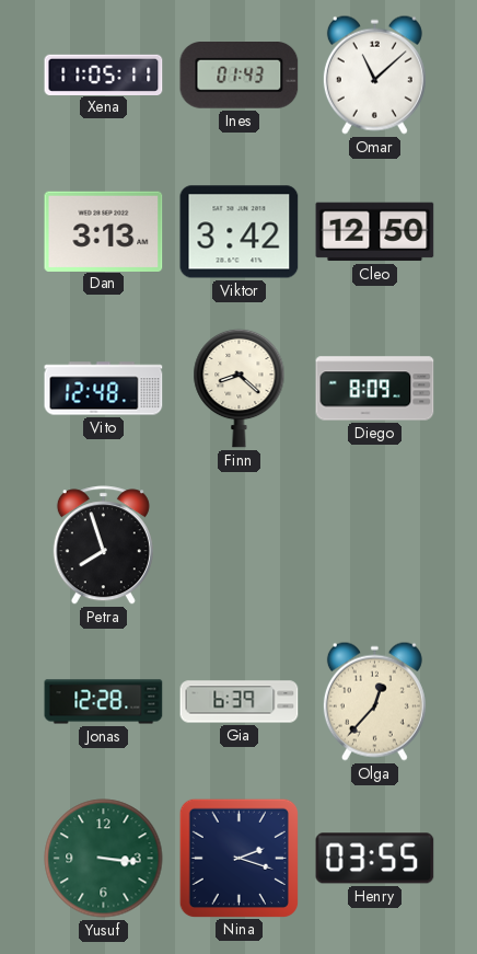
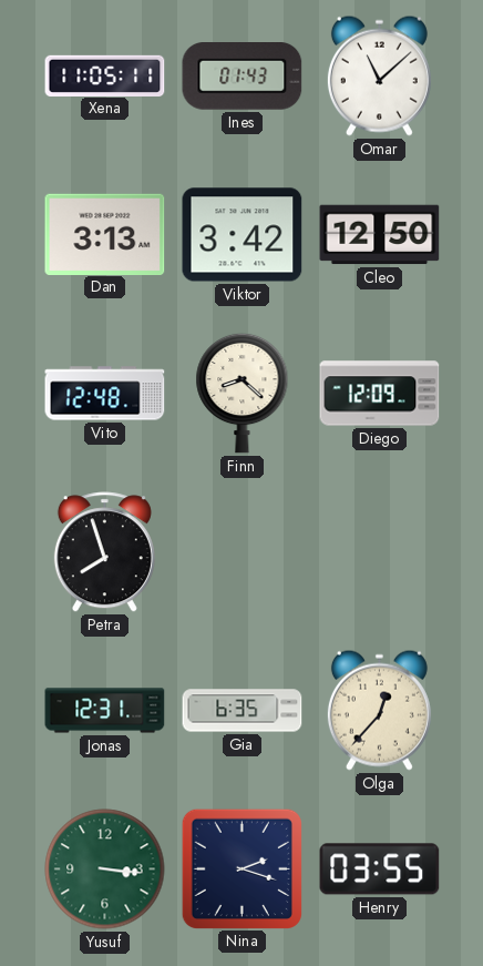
Diego: 8:09 -> 12:09 (380, 394)
Jonas: 12:28 -> 12:31 (105, 711)
Gia: 6:39 -> 6:35 (243, 711)
